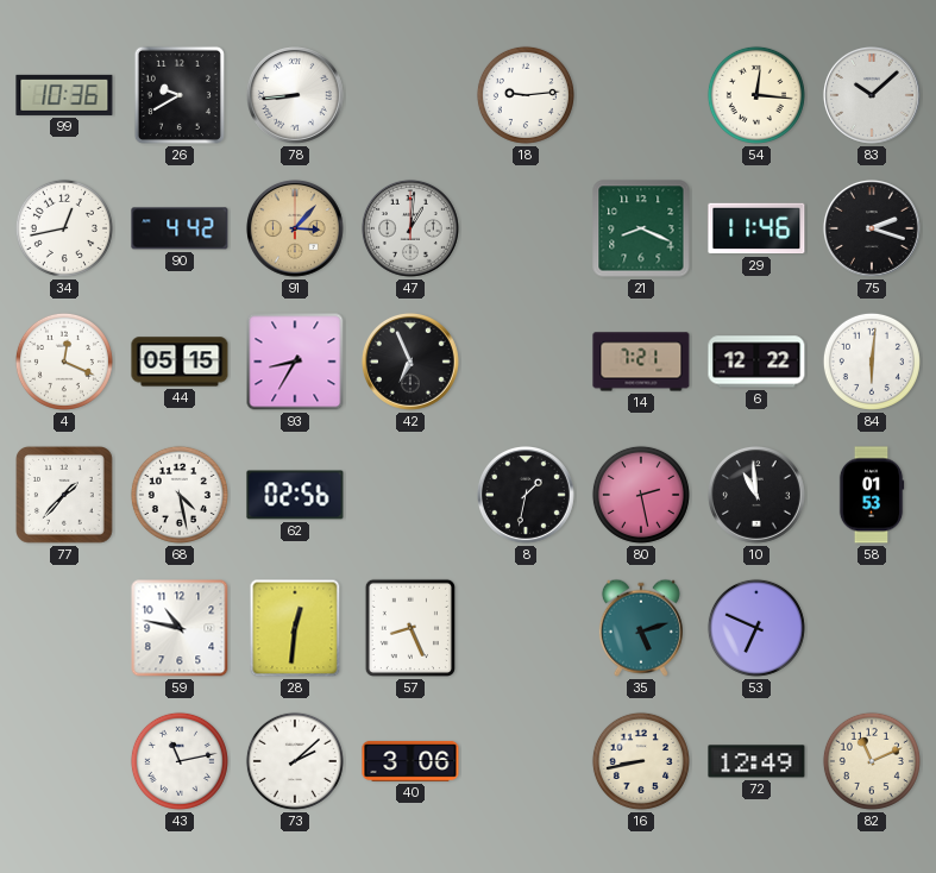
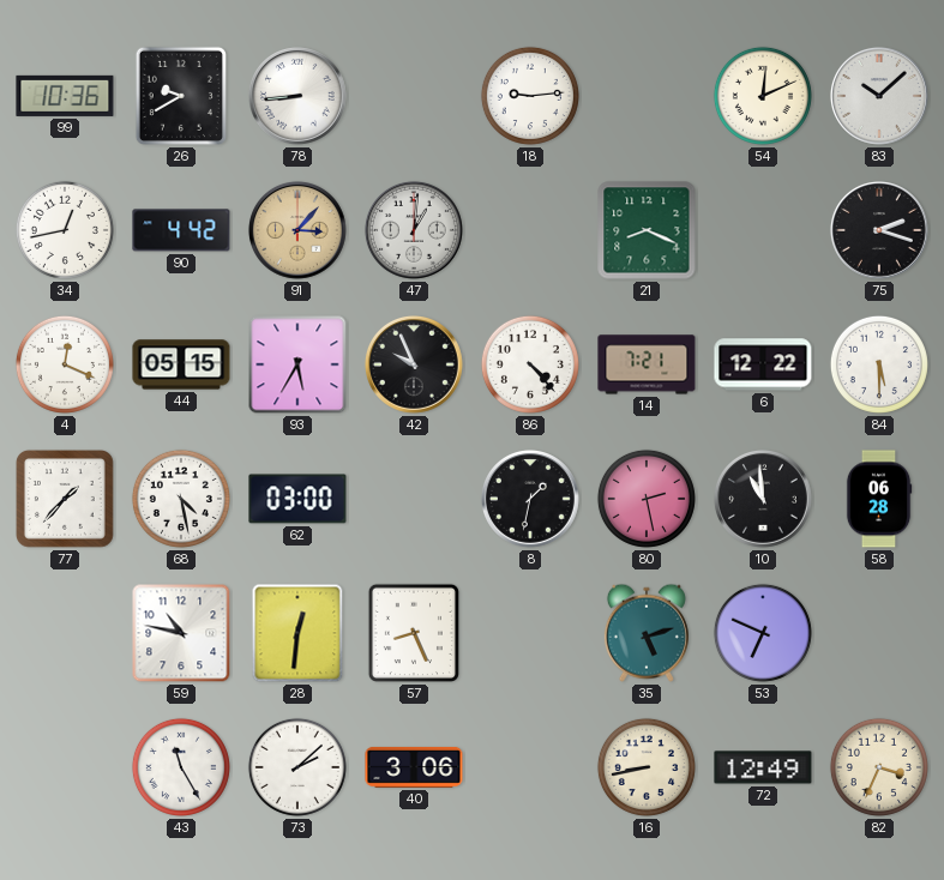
54: 12:16 -> 12:11 (763, 96)
29: 11:46 -> none (756, 228)
93: 8:35 -> 5:35 (297, 364)
42: 6:56 -> 9:56 (414, 364)
86: none -> 4:23 (530, 364)
84: 6:01 -> 5:30 (879, 364)
62: 02:56 -> 03:00 (297, 499)
58: 01:53 -> 06:28 (879, 499)
43: 11:13 -> 11:25 (181, 767)
82: 11:11 -> 3:34 (879, 767)
